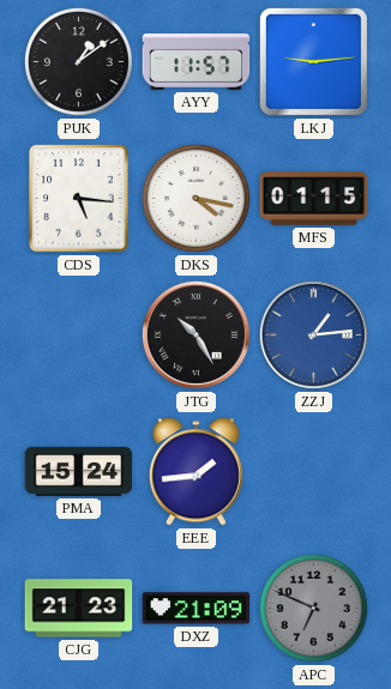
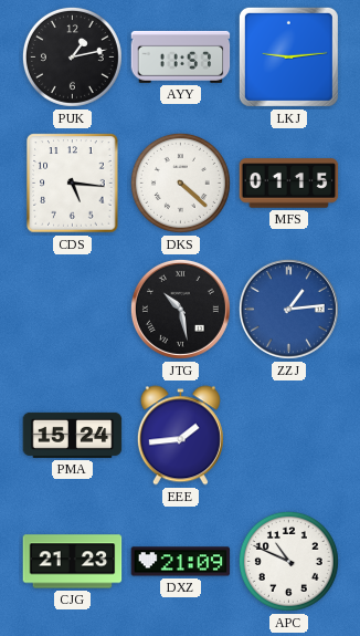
PUK: 1:09 -> 1:13 (72, 56)
DKS: 4:17 -> 4:22 (180, 183)
JTG: 10:25 -> 10:28 (180, 309)
APC: 6:49 -> 10:49 (288, 561)
APC dial: grey -> white (288, 561)
